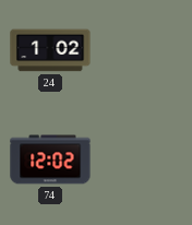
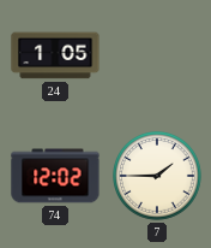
24: 1:02 -> 1:05 (55, 55)
7: none -> 1:45 (158, 177)
